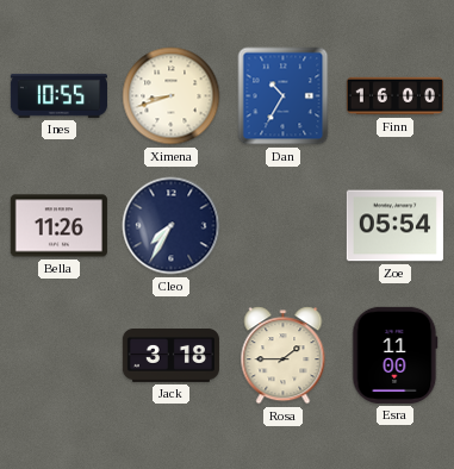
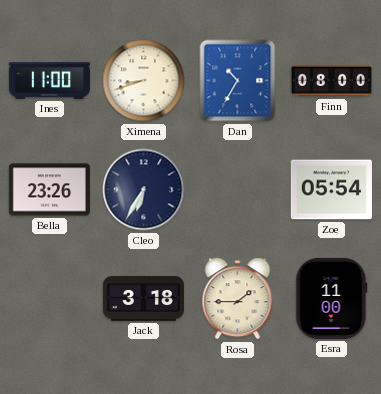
Ines: 10:55 -> 11:00 (49, 80)
Finn: 16:00 -> 08:00 (331, 81)
Bella: 11:26 -> 23:26 (49, 190)
Cleo: 7:35 -> 6:35 (144, 190)
